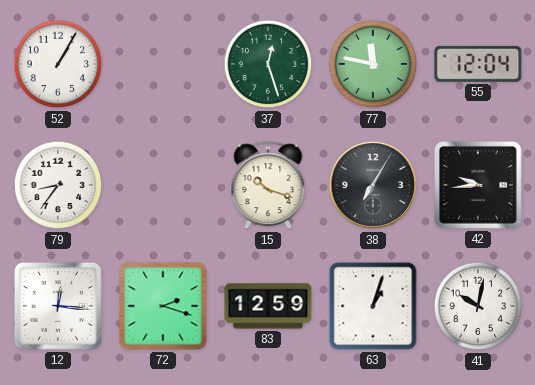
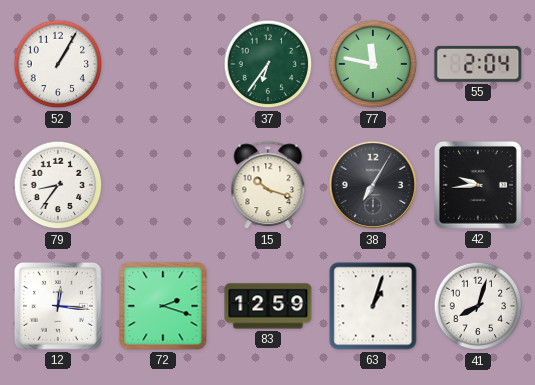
37: 12:27 -> 6:36 (268, 64)
55: 12:04 -> 2:04 (478, 64)
41: 10:02 -> 8:03 (478, 306)
